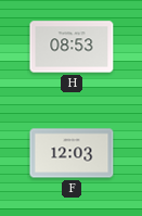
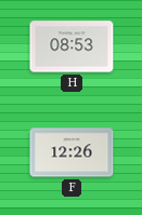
F: 12:03 -> 12:26 (72, 152)
